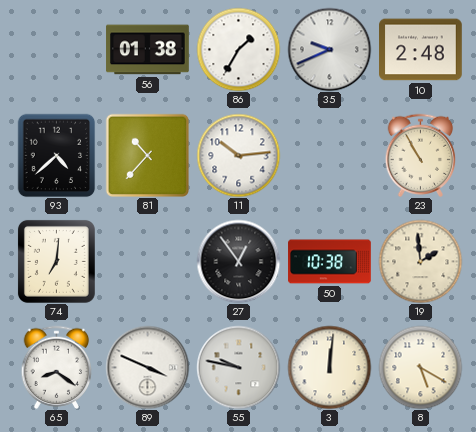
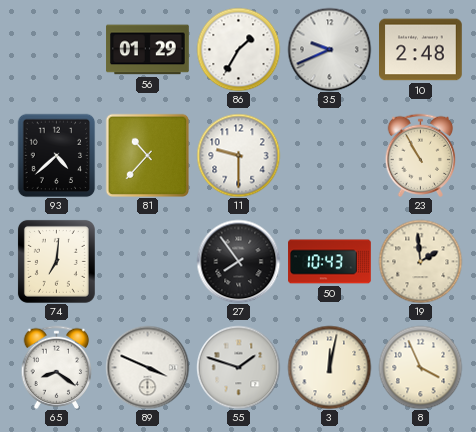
56: 01:38 -> 01:29 (148, 50)
11: 10:14 -> 9:30 (238, 155)
27: 12:54 -> 7:54 (238, 261)
50: 10:38 -> 10:43 (330, 262)
55: 9:47 -> 1:48 (238, 367)
3: 12:01 -> 12:02 (329, 367)
8: 5:20 -> 3:56 (420, 367)
